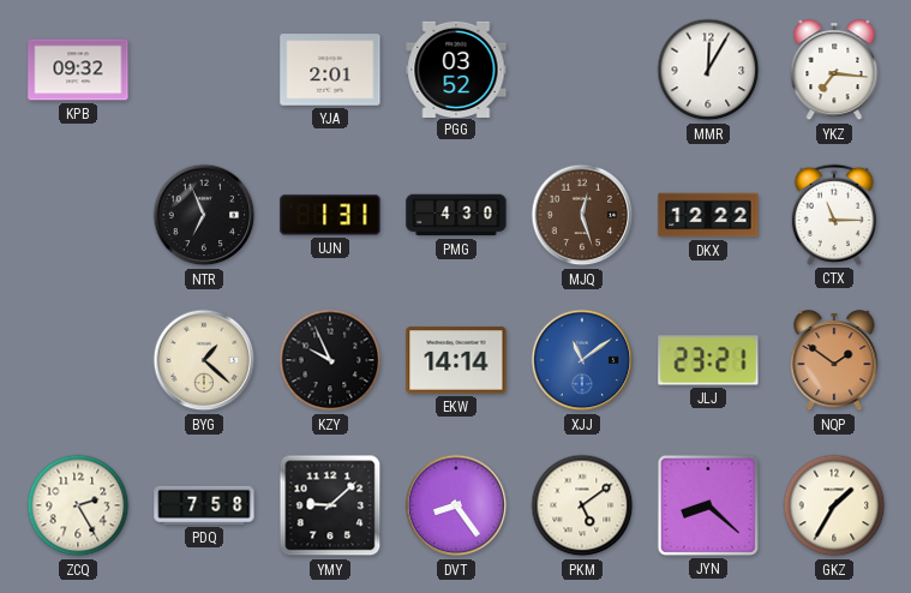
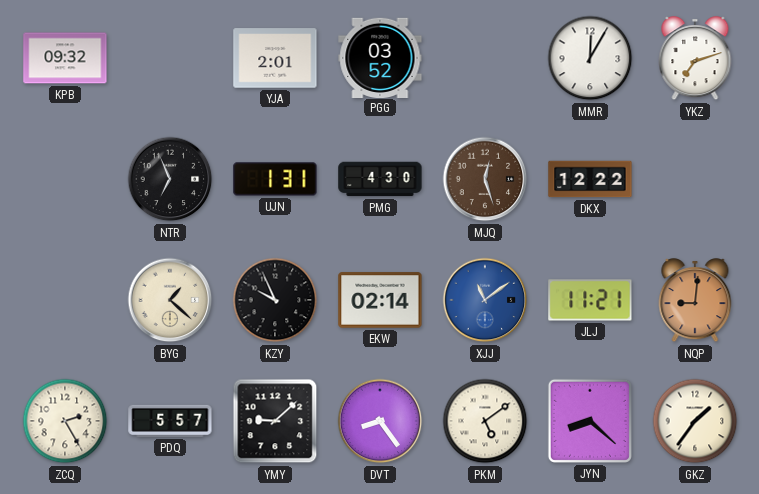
YKZ: 7:16 -> 7:12 (695, 59)
CTX: 11:15 -> none (834, 215)
EKW: 14:14 -> 02:14 (380, 300)
JLJ: 23:21 -> 11:21 (590, 300)
NQP: 1:51 -> 9:01 (695, 301)
PDQ: 7:58 -> 5:57 (170, 421)
GKZ: 1:35 -> 1:36 (695, 421)
